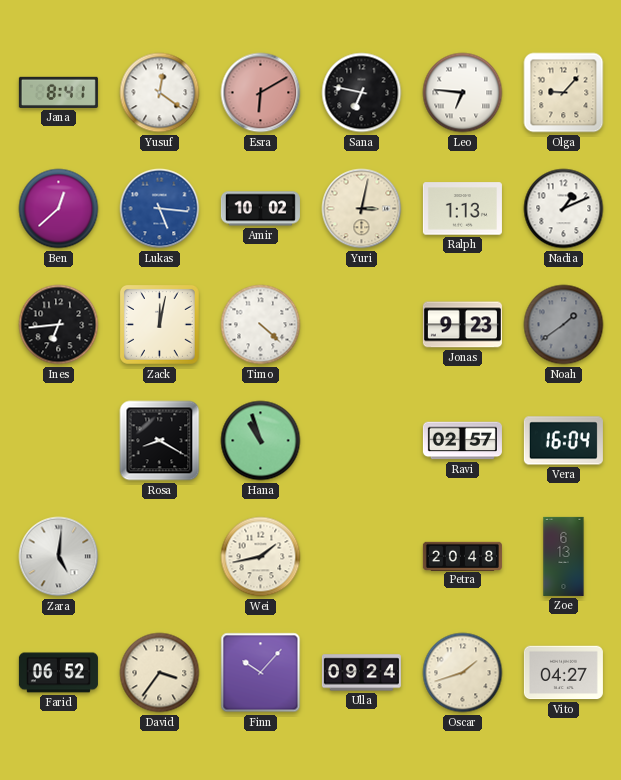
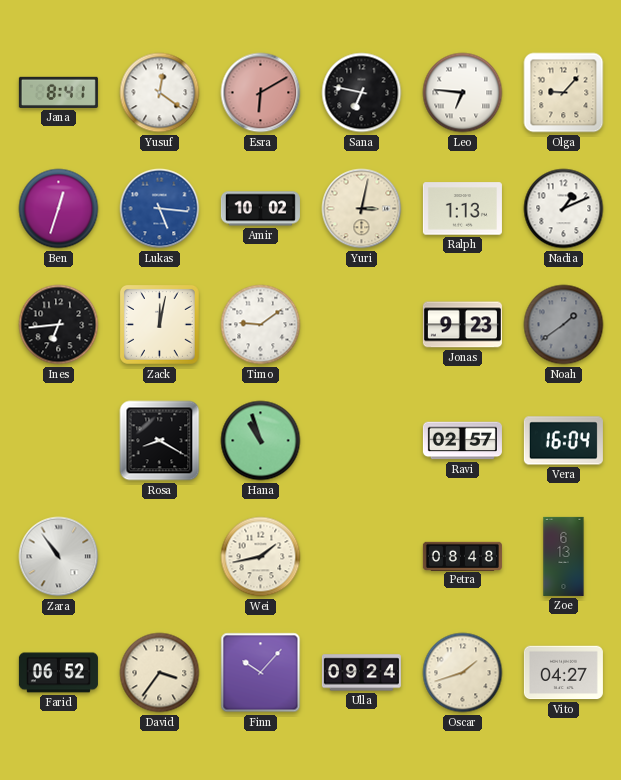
Ben: 12:38 -> 12:33 (59, 209)
Timo: 4:22 -> 9:09 (261, 325)
Zara: 5:01 -> 10:54 (59, 557)
Petra: 20:48 -> 08:48 (462, 556)
